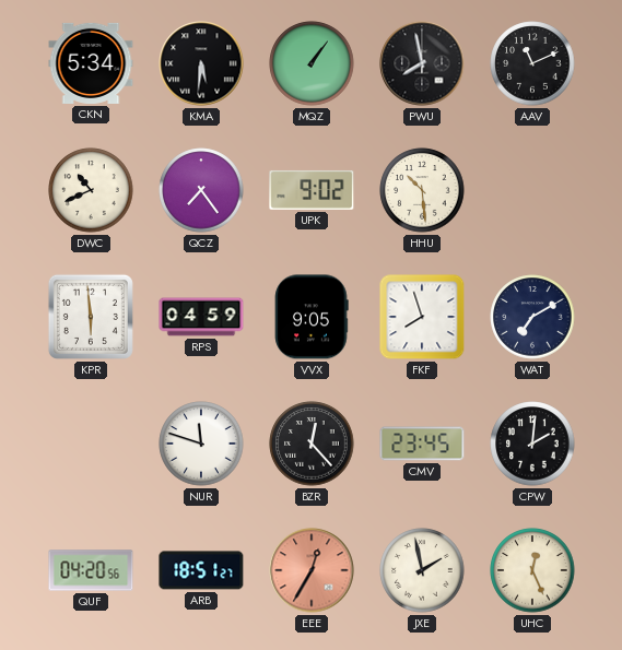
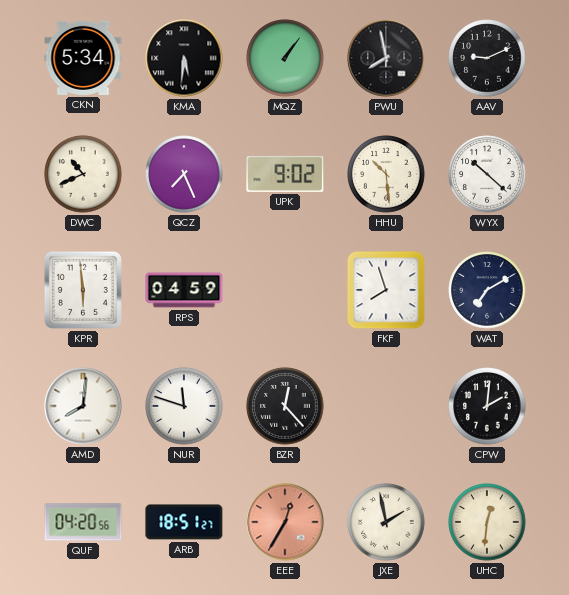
AAV: 11:11 -> 9:11 (487, 58)
QCZ: 7:24 -> 7:26 (184, 174)
WYX: none -> 10:22 (487, 174)
VVX: 9:05 -> none (312, 317)
AMD: none -> 8:01 (83, 406)
CMV: 23:45 -> none (422, 444)
UHC: 12:26 -> 12:31 (487, 522)
